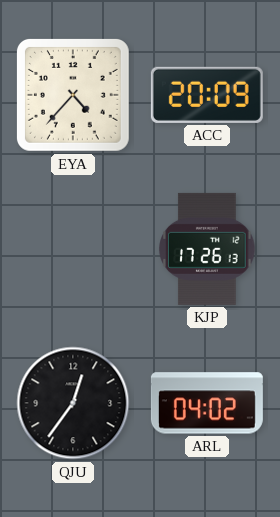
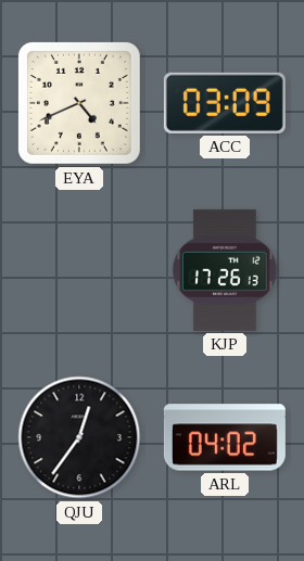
EYA: 4:37 -> 4:41 (79, 103)
ACC: 20:09 -> 03:09 (225, 103)
